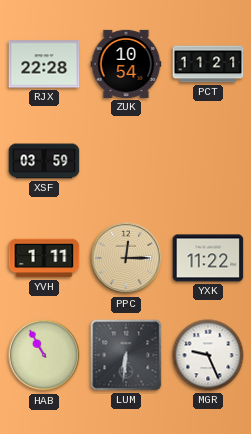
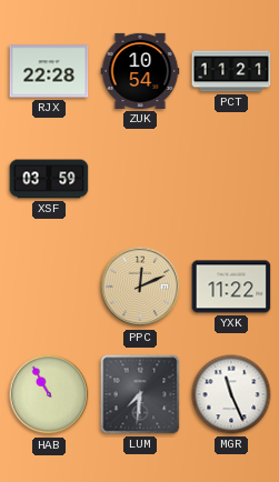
YVH: 1:11 -> none (44, 258)
PPC: 12:15 -> 12:11 (140, 287)
LUM: 6:31 -> 7:31 (140, 394)
MGR: 9:26 -> 11:26 (231, 394)
